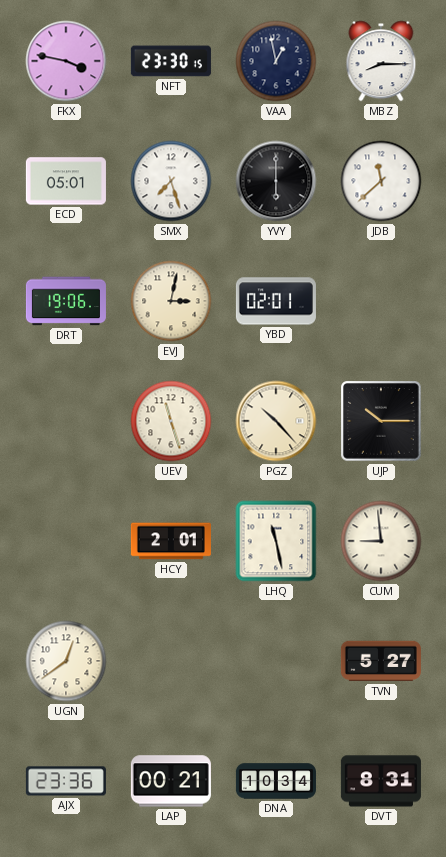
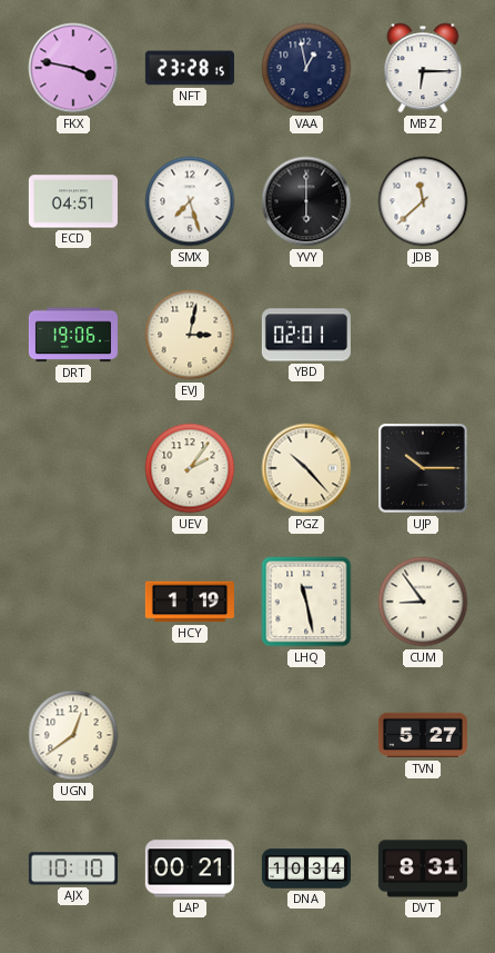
NFT: 23:30 -> 23:28 (190, 68)
MBZ: 8:15 -> 6:15 (423, 68)
ECD: 05:01 -> 04:51 (73, 201)
UEV: 11:27 -> 2:06 (190, 468)
HCY: 2:01 -> 1:19 (190, 602)
CUM: 8:59 -> 8:54 (423, 602)
AJX: 23:36 -> 10:10 (73, 868)
